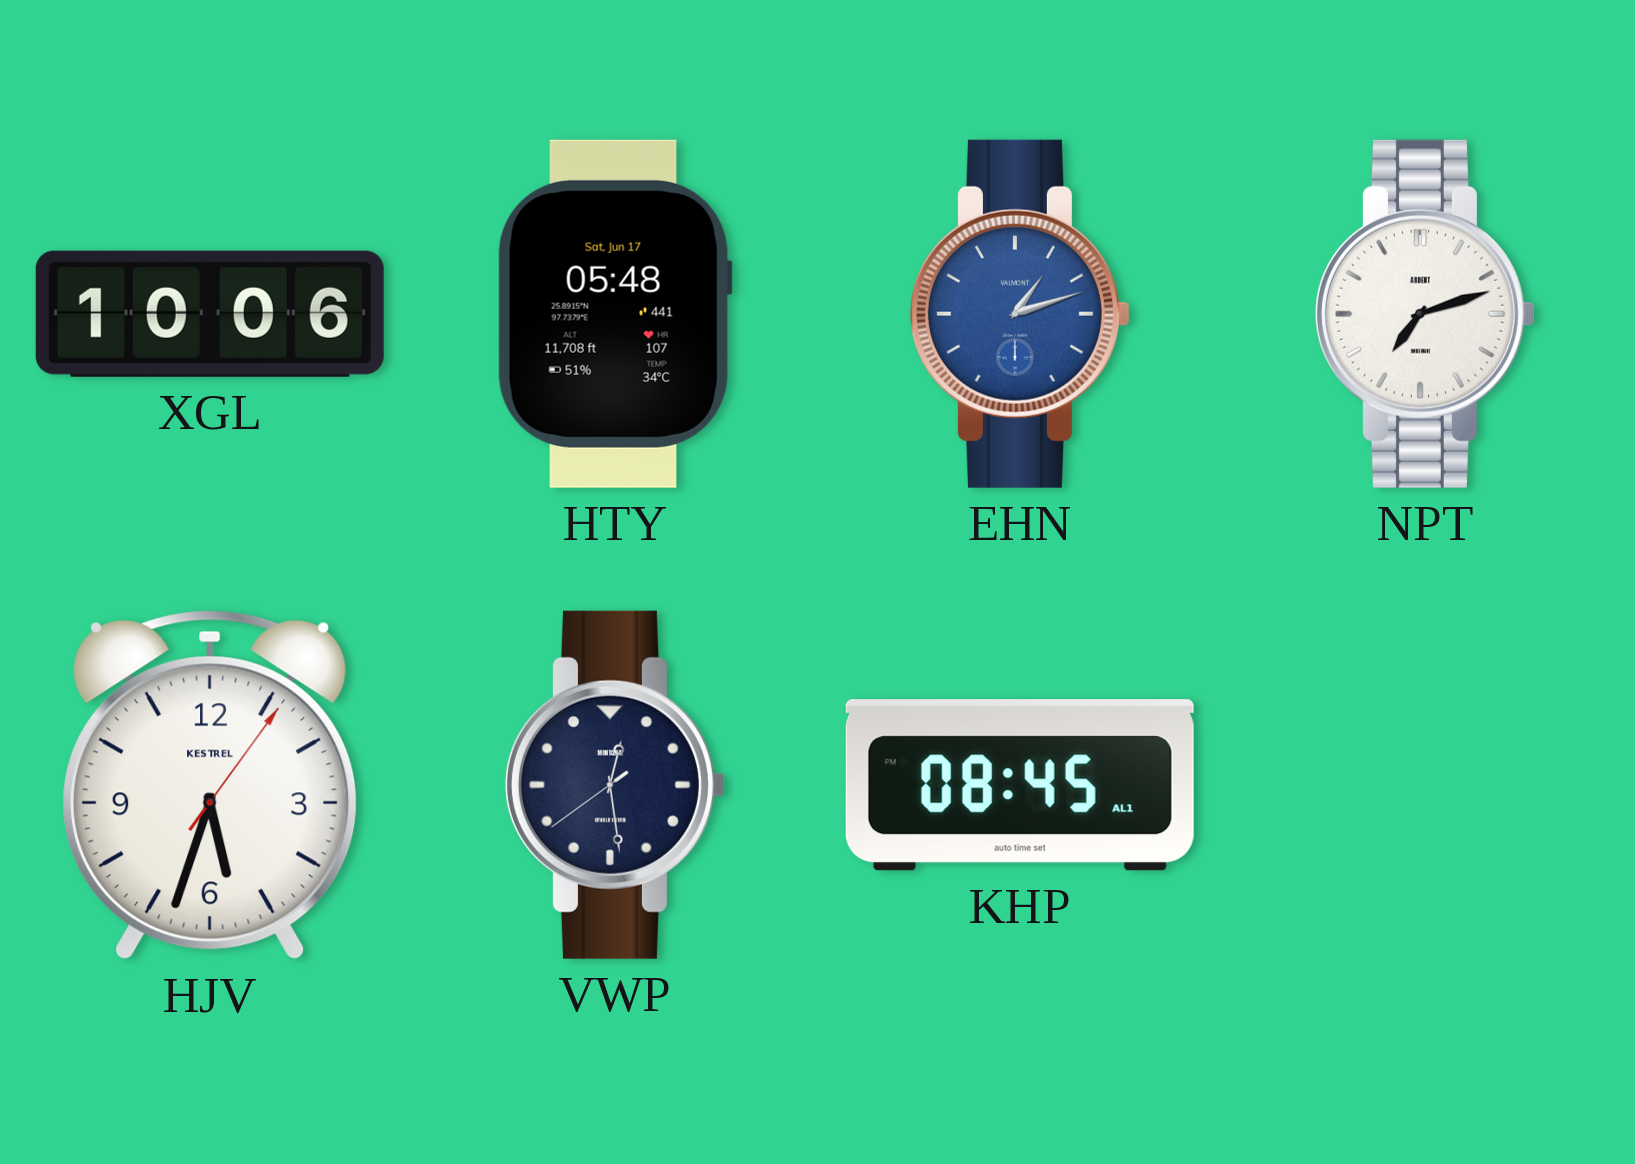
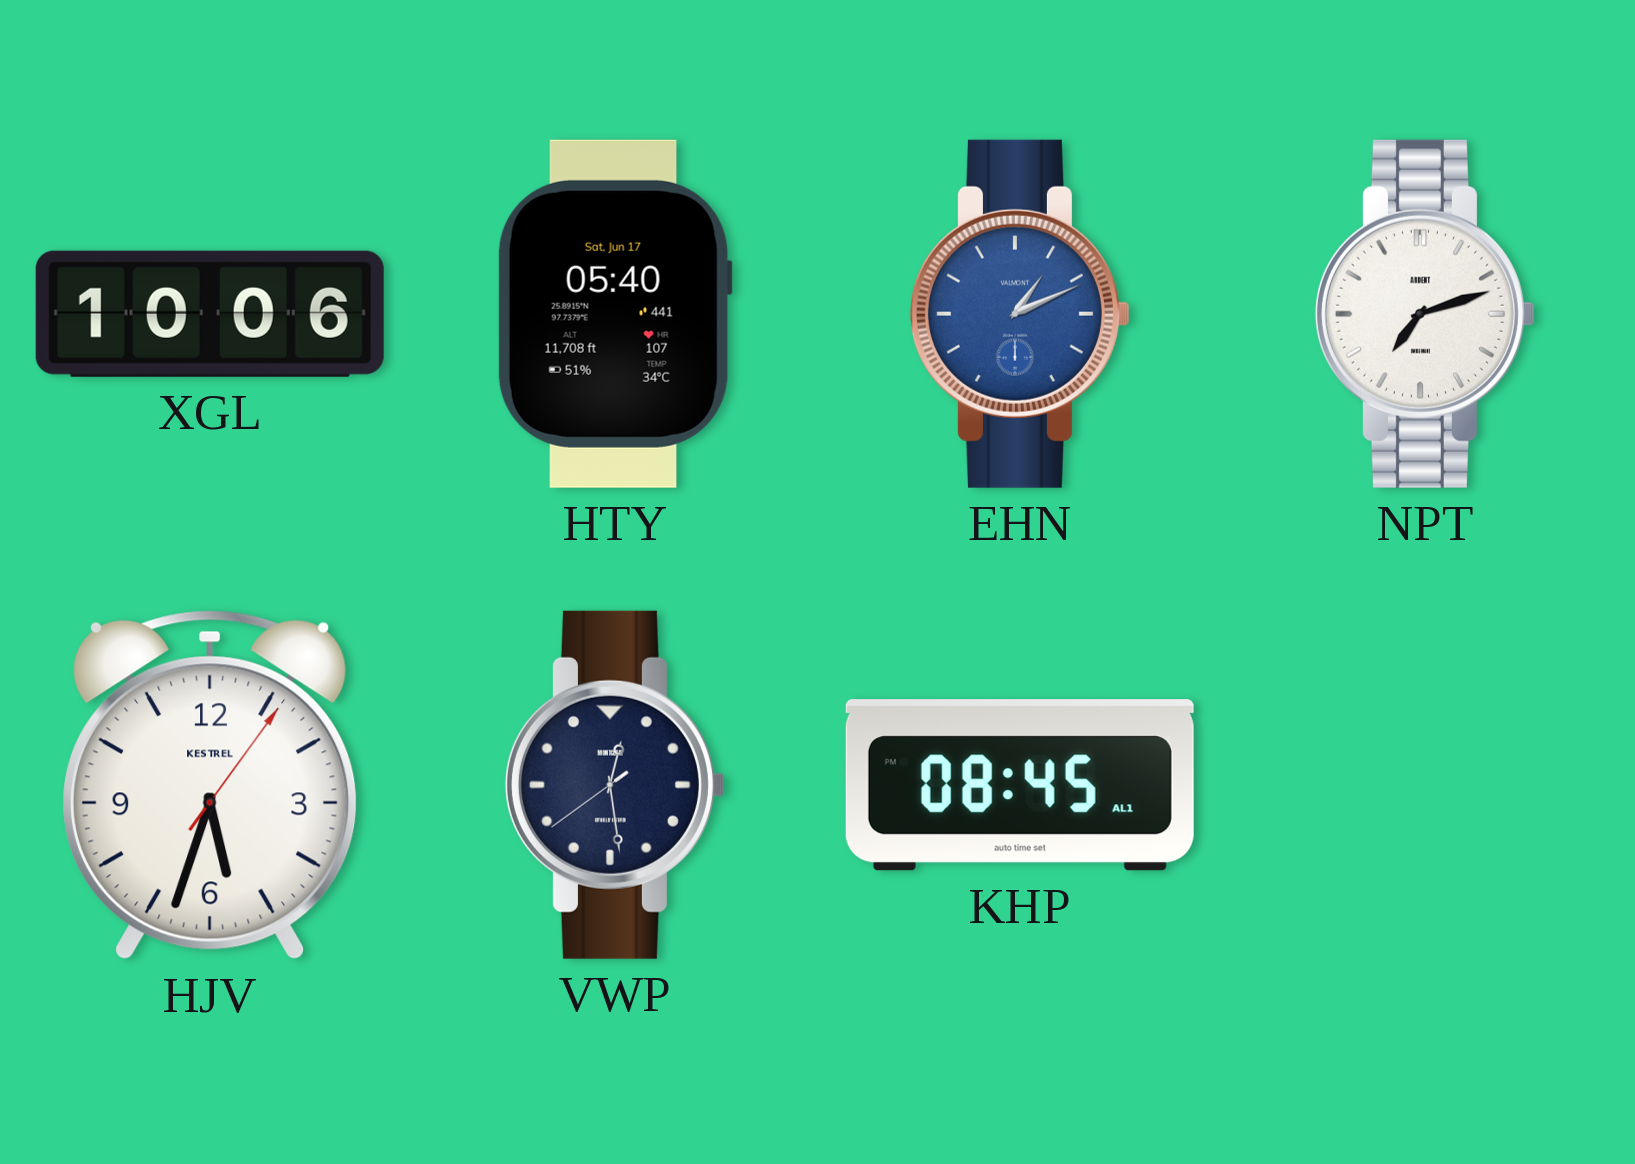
HTY: 05:48 -> 05:40 (615, 314)
EHN: 1:12 -> 1:11 (1020, 314)
